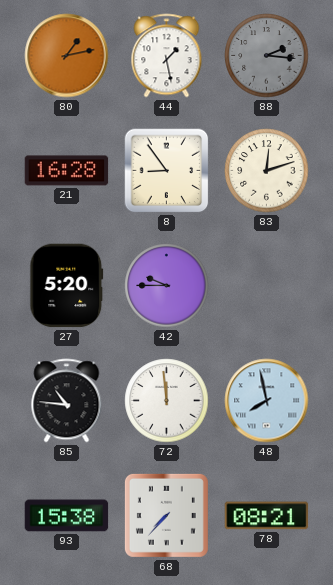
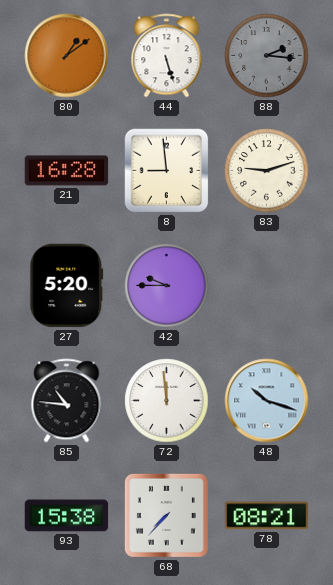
80: 1:13 -> 1:09 (67, 56)
44: 1:28 -> 5:27 (167, 56)
8: 8:54 -> 8:59 (167, 171)
83: 12:12 -> 9:12 (267, 171)
48: 7:58 -> 10:18 (267, 401)
